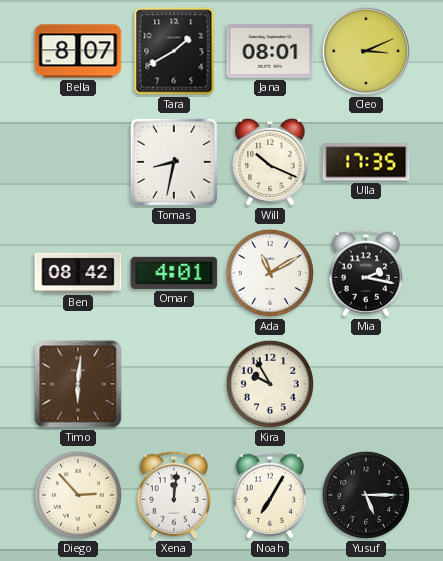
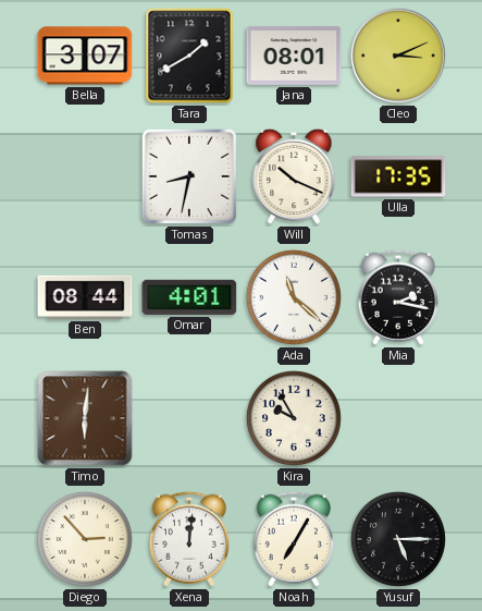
Bella: 8:07 -> 3:07 (85, 56)
Ben: 08:42 -> 08:44 (85, 297)
Ada: 11:10 -> 11:22 (294, 297)
